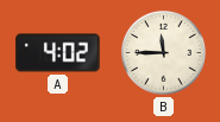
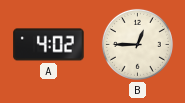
B: 11:45 -> 12:45 (137, 44)
